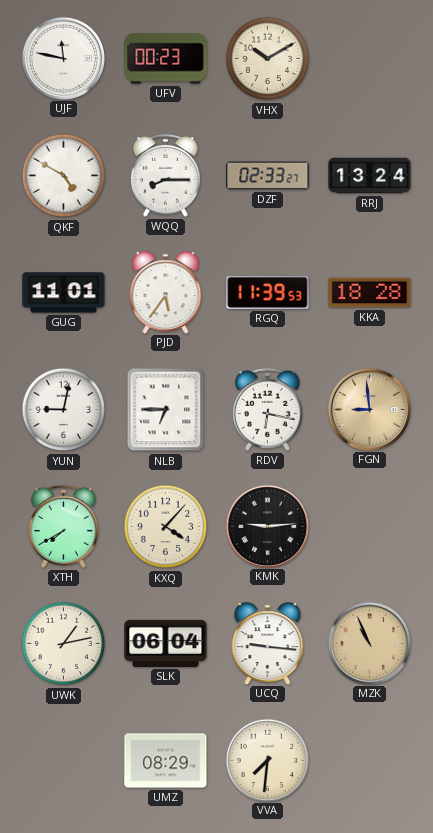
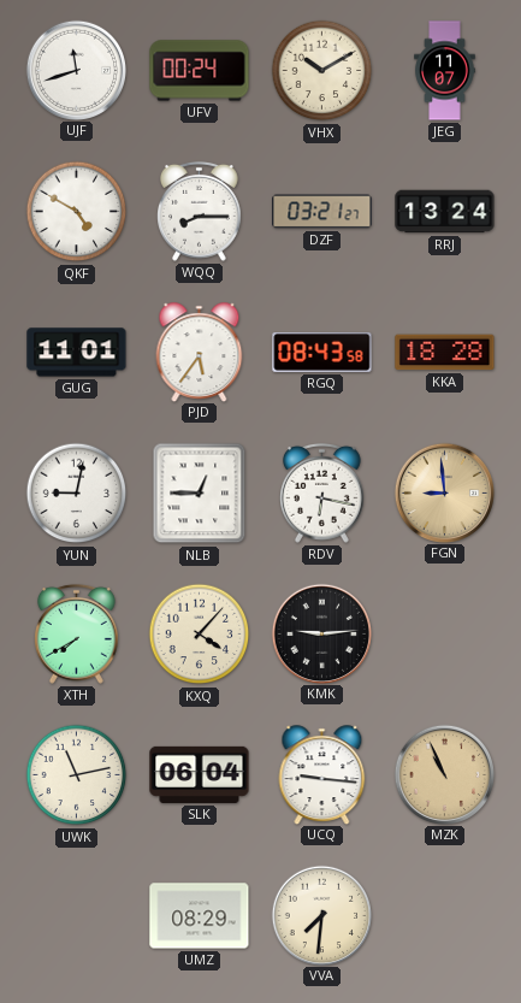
UJF: 11:47 -> 11:42 (76, 70)
UFV: 00:23 -> 00:24 (200, 71)
JEG: none -> 11:07 (445, 71)
DZF: 02:33 -> 03:21 (322, 212)
RGQ: 11:39 -> 08:43 (322, 353)
NLB: 6:45 -> 12:45 (200, 494)
UWK: 1:13 -> 11:13 (77, 775)
